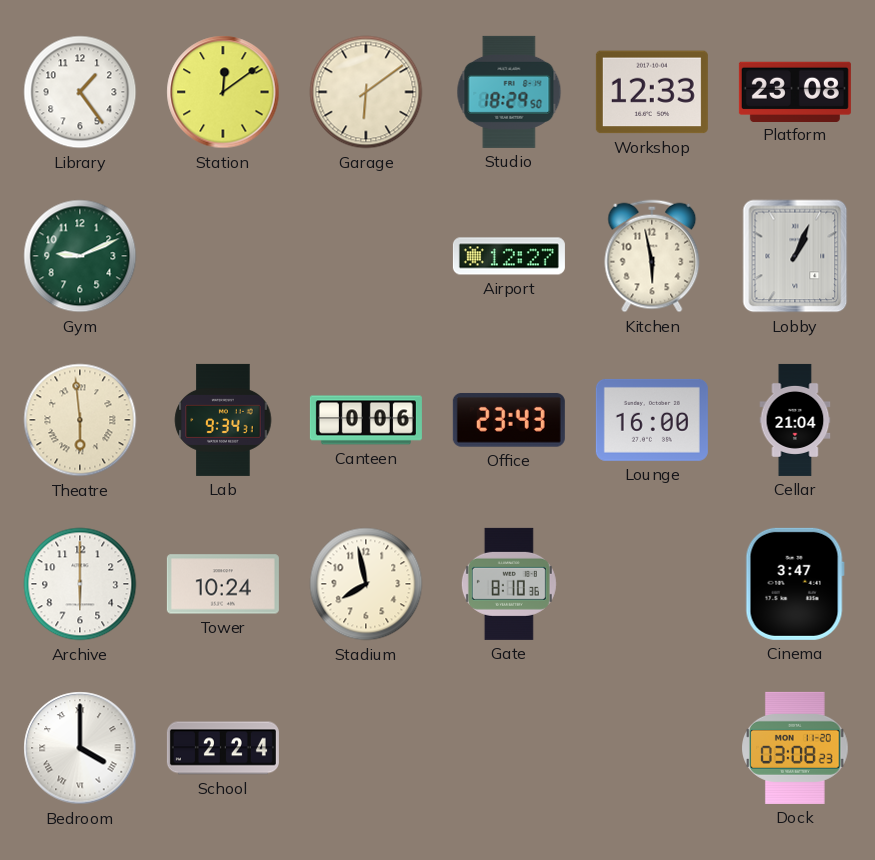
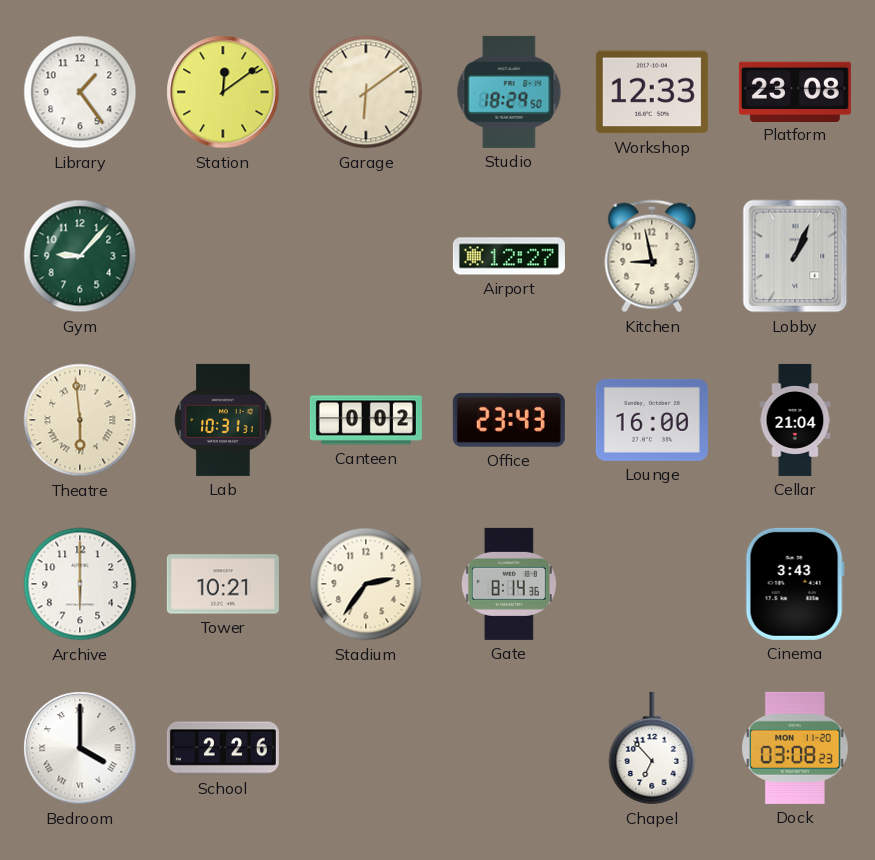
Gym: 9:11 -> 9:07 (80, 256)
Kitchen: 5:58 -> 8:58 (652, 256)
Lab: 9:34 -> 10:31 (223, 420)
Canteen: 0:06 -> 0:02 (366, 420)
Tower: 10:24 -> 10:21 (223, 584)
Stadium: 7:58 -> 2:36 (366, 584)
Gate: 8:10 -> 8:14 (509, 584)
Cinema: 3:47 -> 3:43 (795, 584)
School: 2:24 -> 2:26 (223, 748)
Chapel: none -> 6:53 (652, 748)
